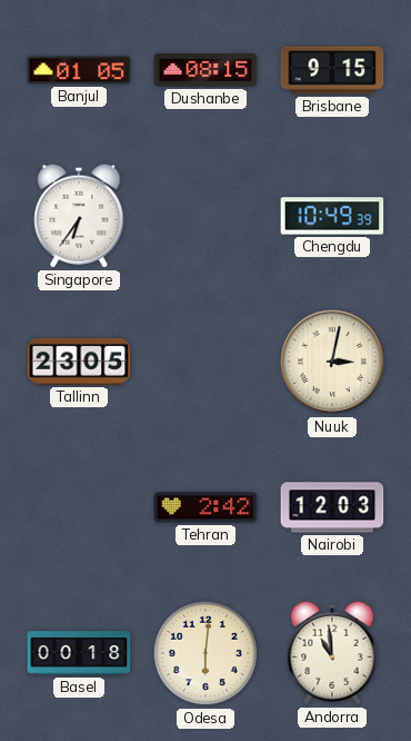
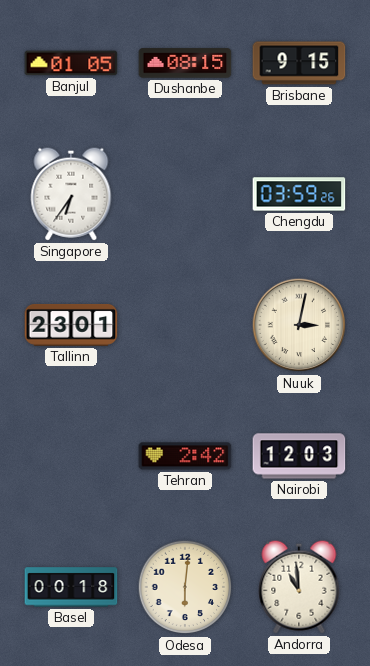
Chengdu: 10:49 -> 03:59 (299, 194)
Tallinn: 23:05 -> 23:01 (71, 325)
